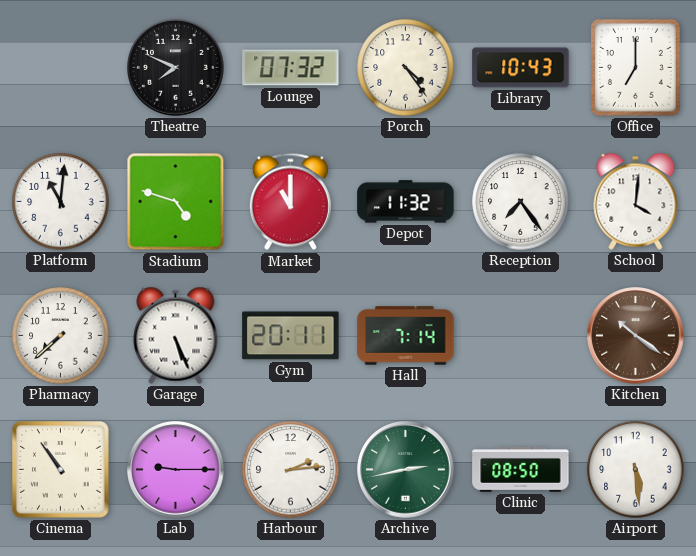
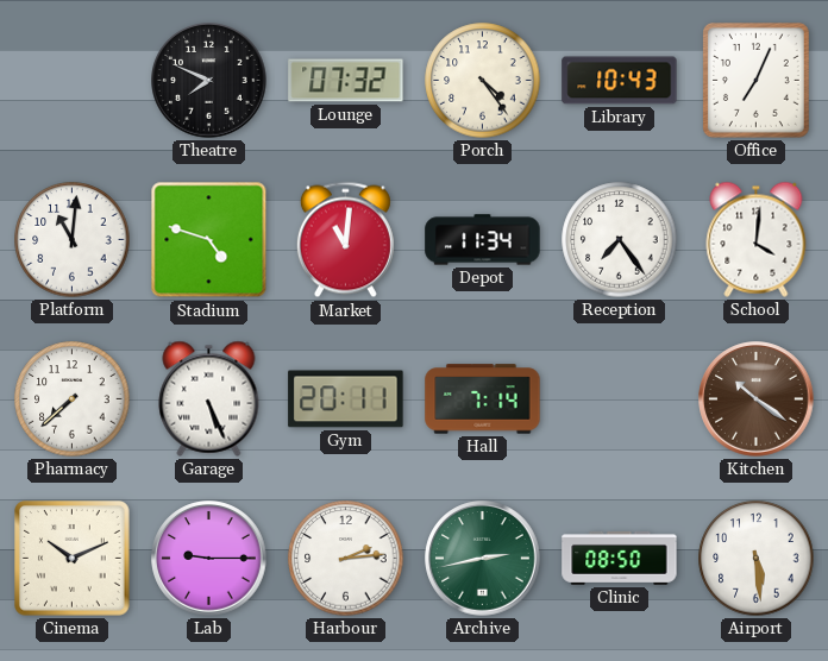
Office: 7:00 -> 7:04 (755, 80)
Market: 11:00 -> 11:01 (345, 240)
Depot: 11:32 -> 11:34 (483, 240)
Cinema: 10:54 -> 10:11 (73, 559)
